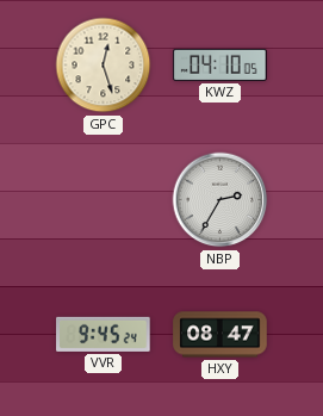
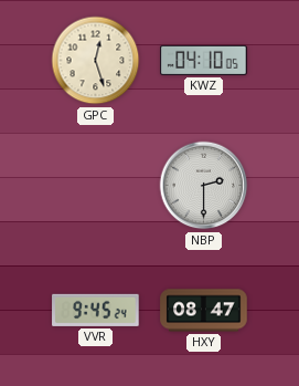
NBP: 2:35 -> 2:30 (204, 186)
